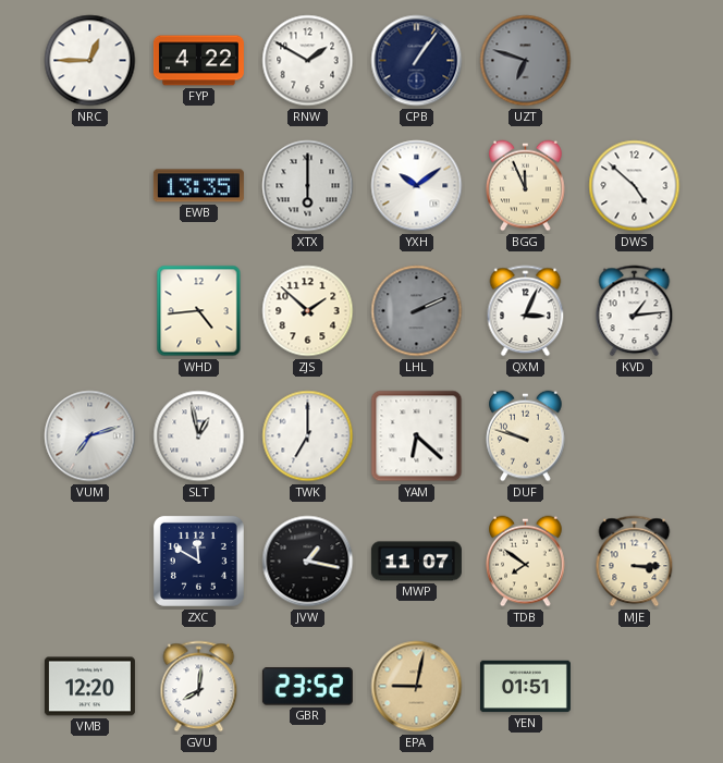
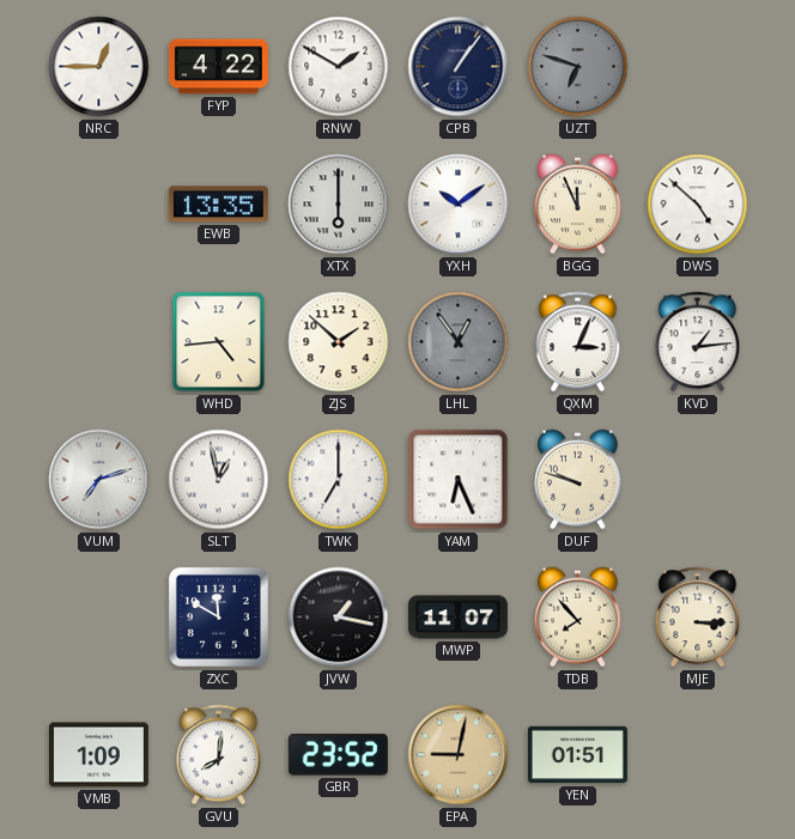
LHL: 2:11 -> 12:54 (459, 342)
YAM: 6:22 -> 6:26 (459, 480)
TDB: 7:51 -> 7:53 (578, 618)
VMB: 12:20 -> 1:09 (98, 755)
